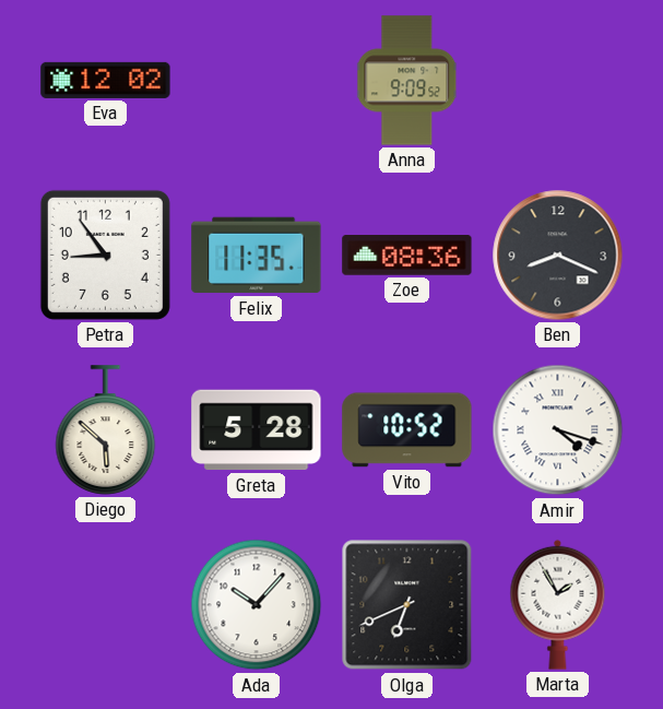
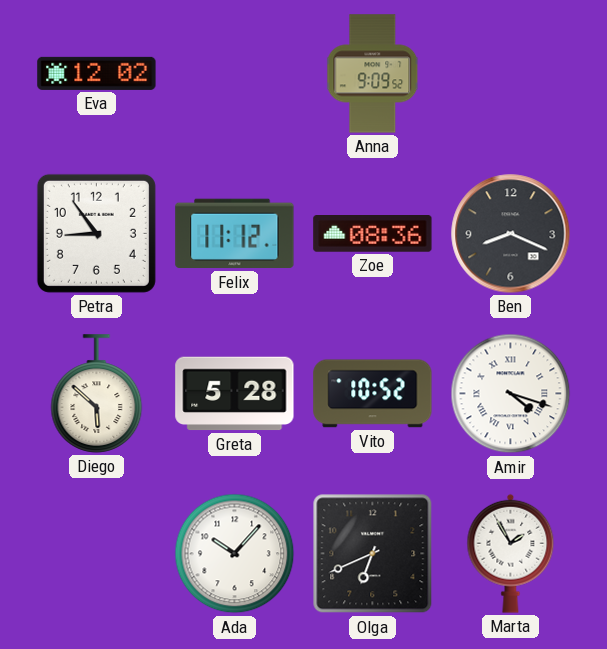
Felix: 11:35 -> 11:12 (235, 234)
